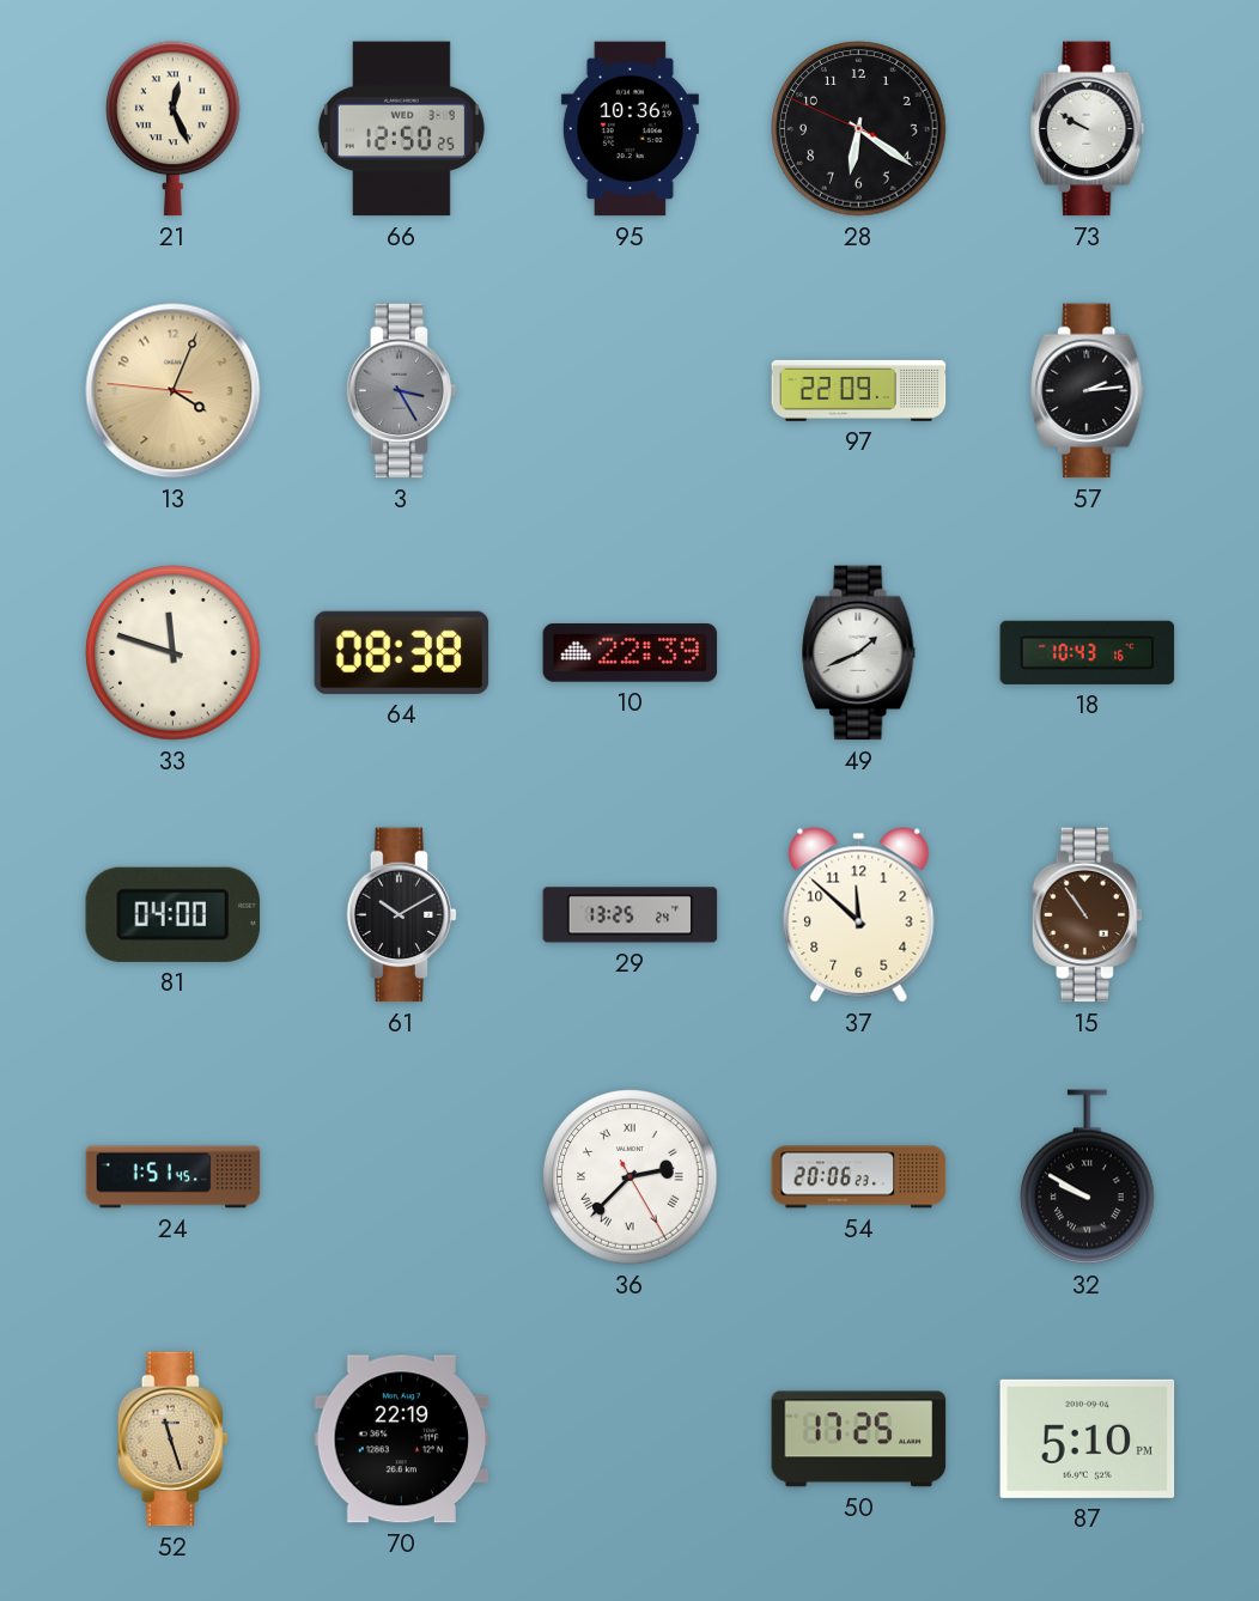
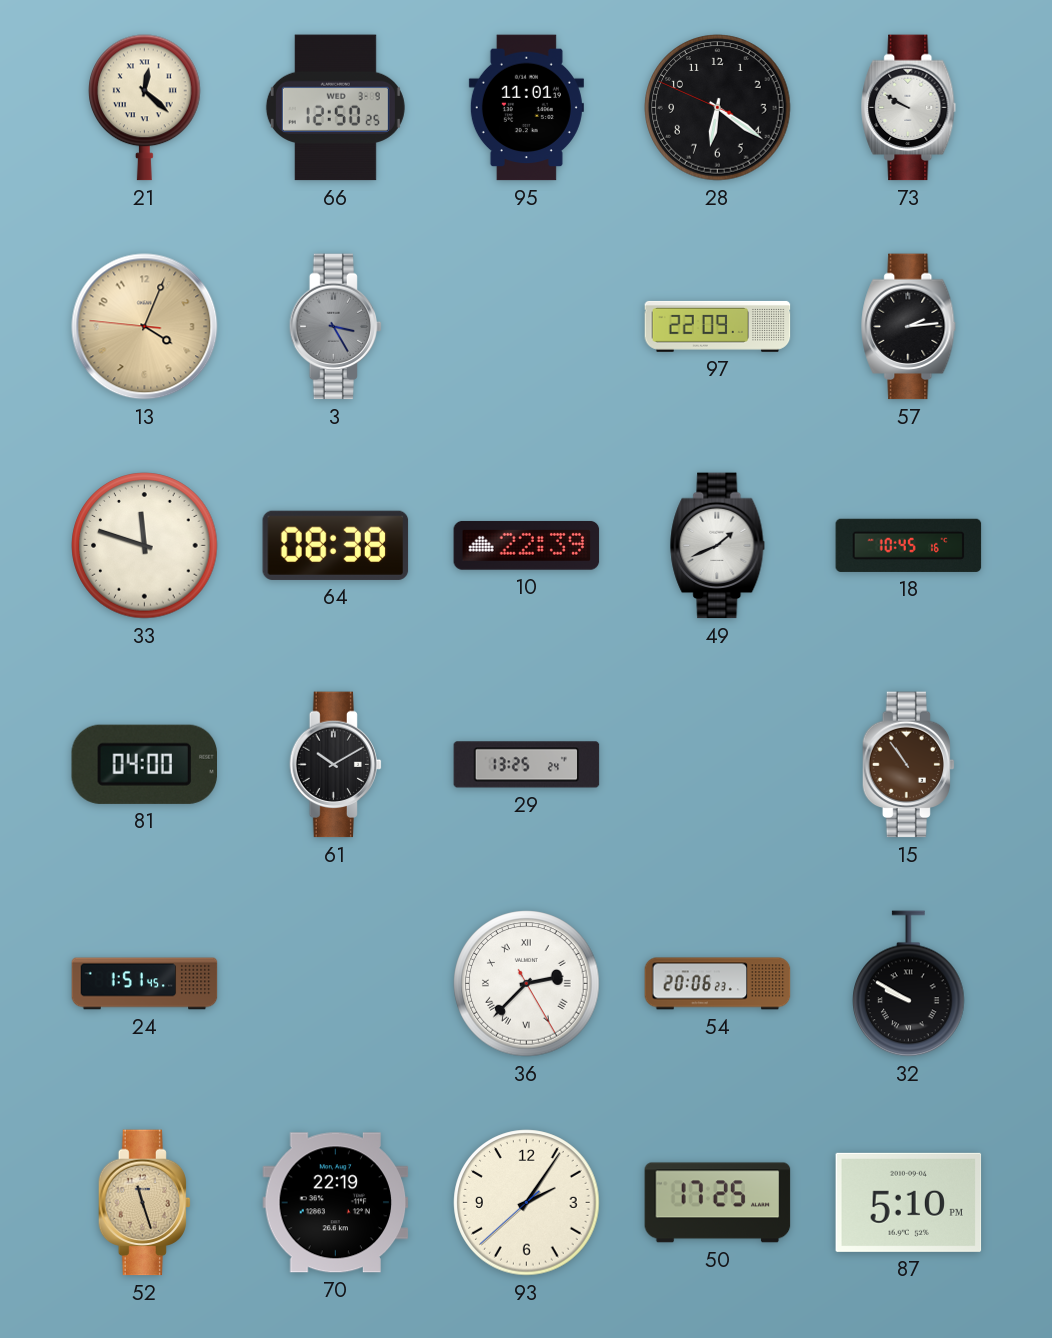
21: 12:26 -> 12:22 (145, 108)
95: 10:36 -> 11:01 (526, 108)
18: 10:43 -> 10:45 (909, 545)
37: 11:52 -> none (859, 915)
93: none -> 2:05 (527, 1203)
